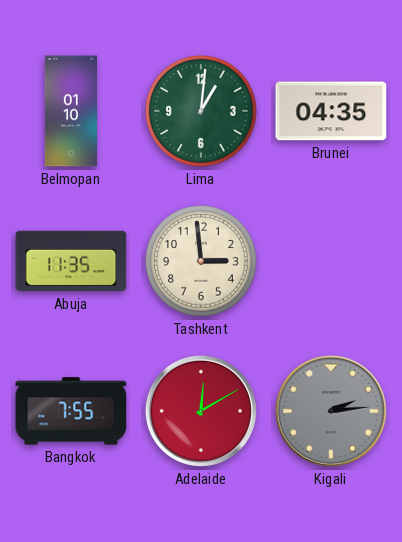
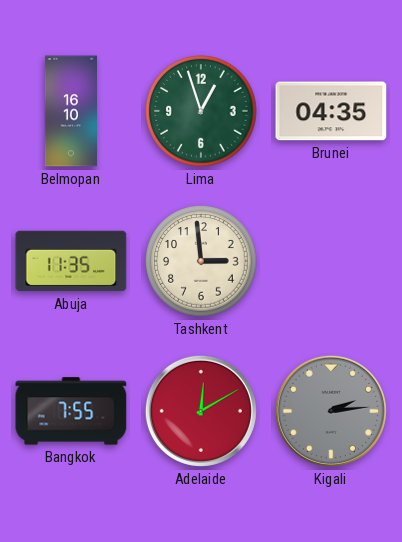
Belmopan: 01:10 -> 16:10 (70, 111)
Lima: 1:01 -> 12:57 (201, 111)
